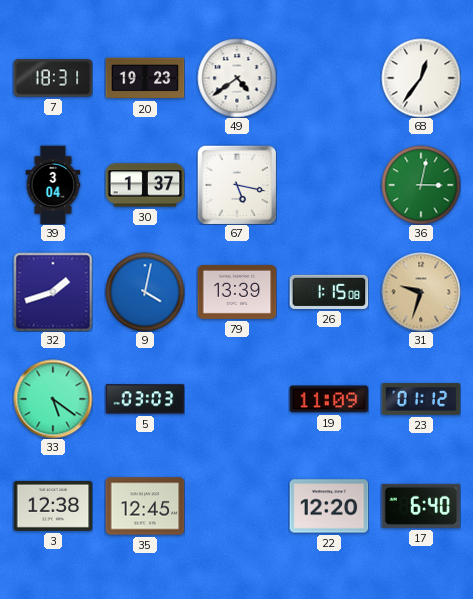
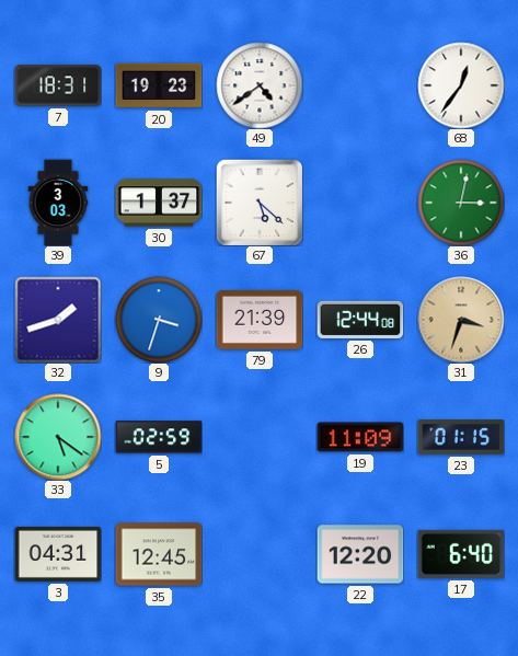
39: 3:04 -> 3:03 (58, 203)
67: 5:17 -> 5:22 (260, 203)
9: 4:02 -> 3:33 (159, 320)
79: 13:39 -> 21:39 (260, 320)
26: 1:15 -> 12:44 (360, 320)
31: 9:33 -> 3:33 (461, 320)
5: 03:03 -> 02:59 (159, 437)
23: 01:12 -> 01:15 (461, 437)
3: 12:38 -> 04:31 (58, 554)
